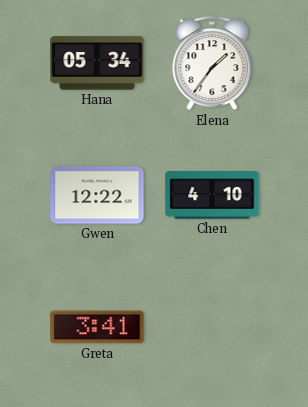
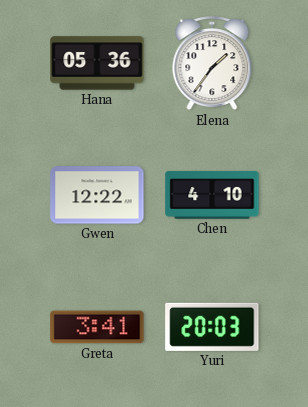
Hana: 05:34 -> 05:36 (97, 63)
Yuri: none -> 20:03 (212, 327)
